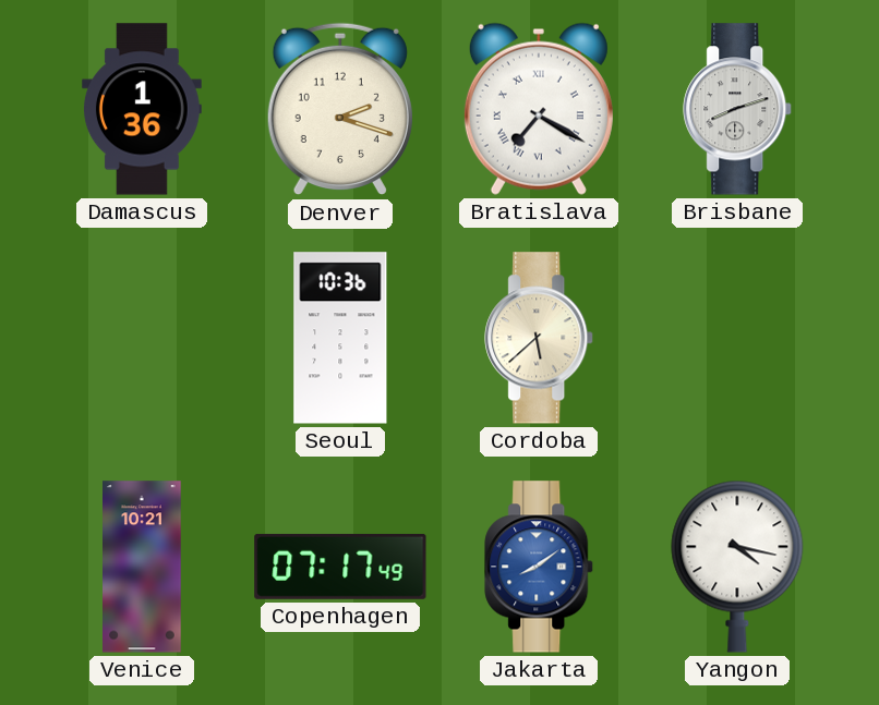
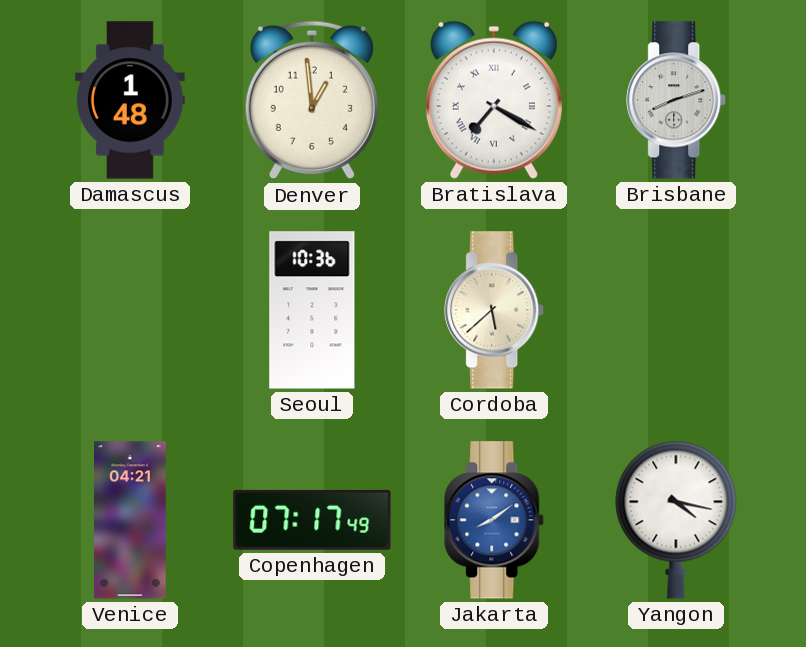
Damascus: 1:36 -> 1:48 (130, 100)
Denver: 2:18 -> 12:59 (312, 100)
Venice: 10:21 -> 04:21 (130, 520)
